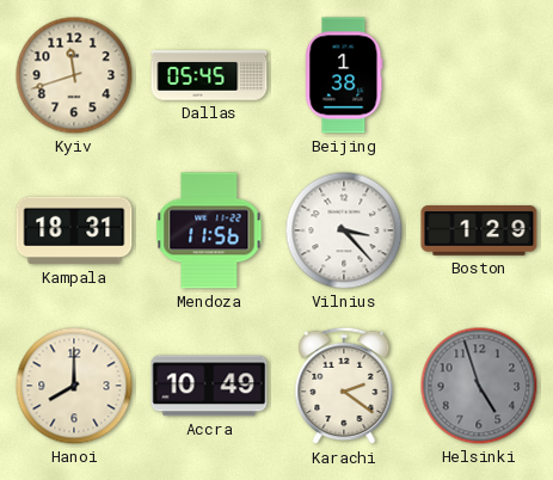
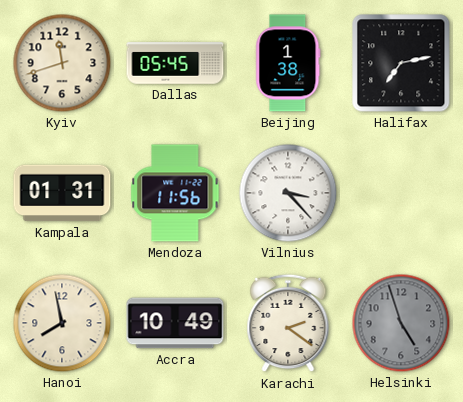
Halifax: none -> 7:13 (401, 63)
Kampala: 18:31 -> 01:31 (62, 193)
Boston: 1:29 -> none (479, 232)
Hanoi: 8:00 -> 7:58 (62, 323)
